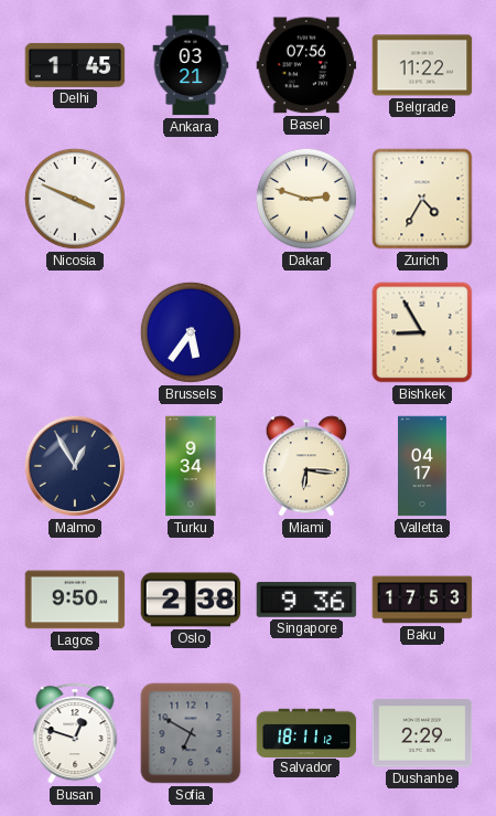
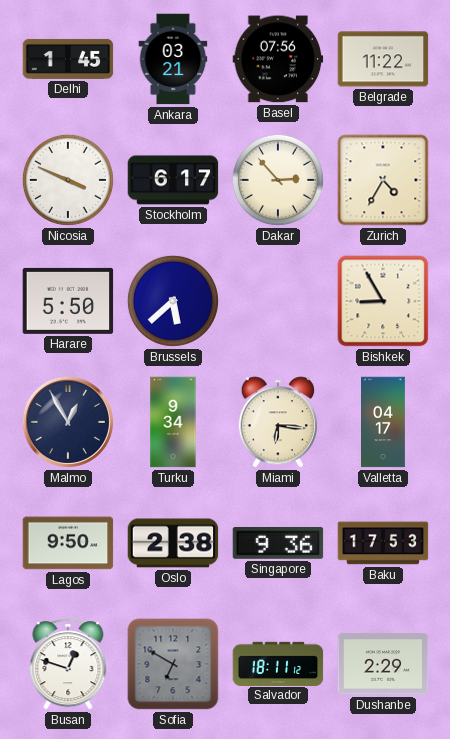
Stockholm: none -> 6:17 (173, 180)
Dakar: 2:48 -> 2:53 (278, 180)
Harare: none -> 5:50 (68, 301)
Brussels: 5:36 -> 5:38 (173, 301)
